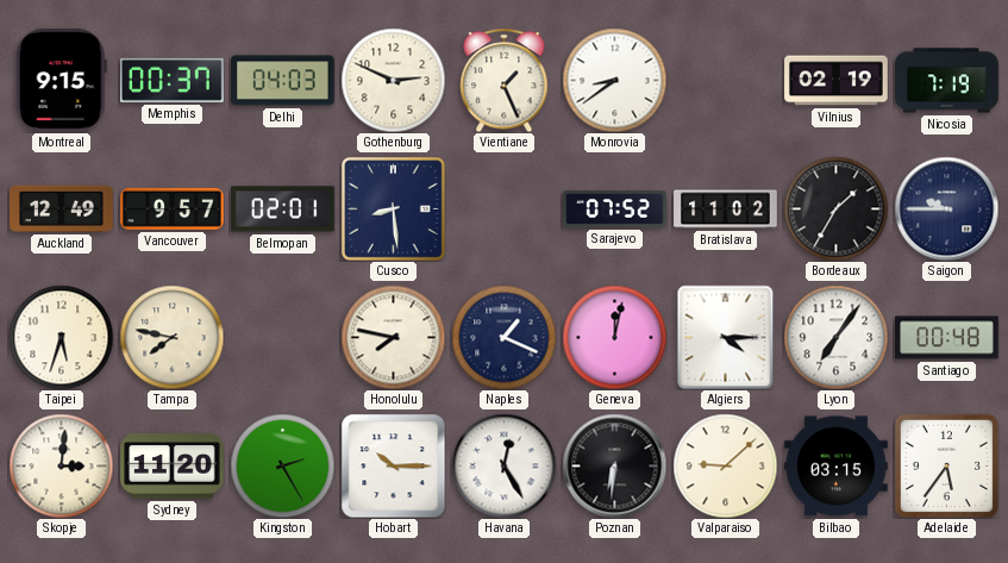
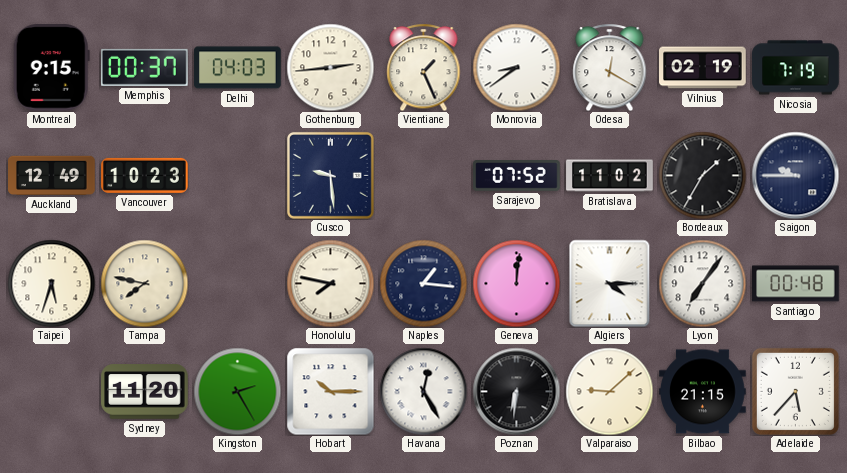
Gothenburg: 2:49 -> 2:44 (330, 67)
Odesa: none -> 12:20 (610, 67)
Vancouver: 9:57 -> 10:23 (145, 175)
Belmopan: 02:01 -> none (283, 209)
Cusco: 8:29 -> 9:29 (330, 175)
Naples: 1:19 -> 1:16 (423, 283)
Geneva: 12:02 -> 12:01 (516, 283)
Skopje: 3:01 -> none (61, 465)
Bilbao: 03:15 -> 21:15 (703, 392)
Adelaide: 5:36 -> 5:37 (795, 391)
